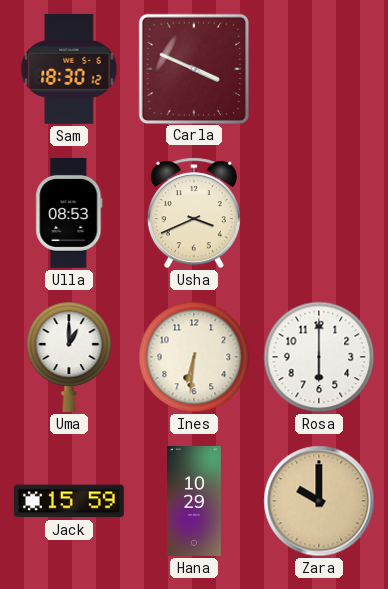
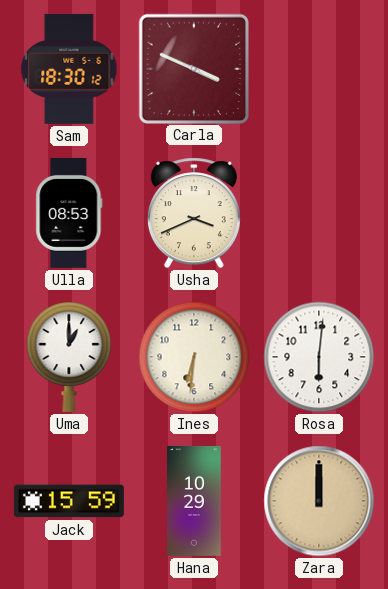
Rosa: 6:00 -> 6:01 (319, 357)
Zara: 10:00 -> 12:00 (319, 501)
